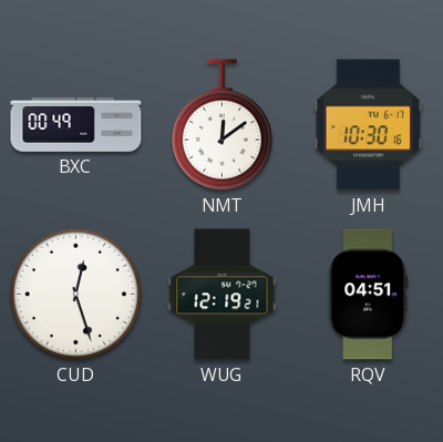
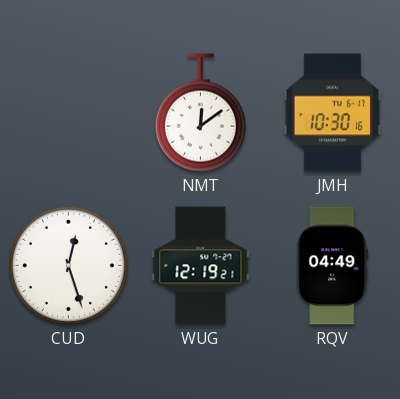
BXC: 00:49 -> none (76, 125)
RQV: 04:51 -> 04:49 (333, 266)
